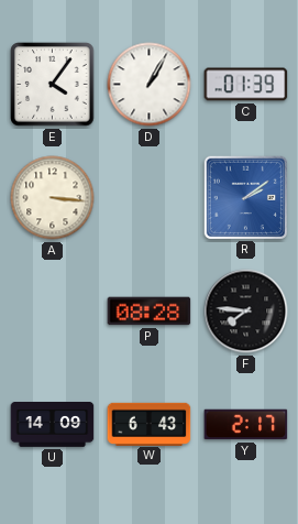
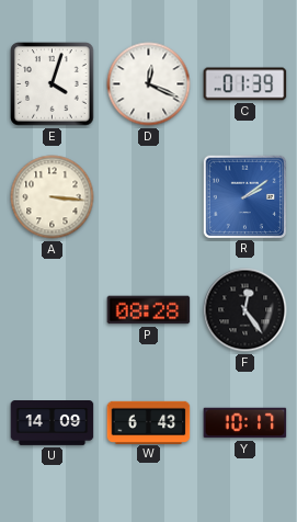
E: 4:06 -> 4:03 (53, 84)
D: 1:05 -> 12:19 (149, 84)
F: 7:46 -> 12:24 (245, 310)
Y: 2:17 -> 10:17 (245, 423)
